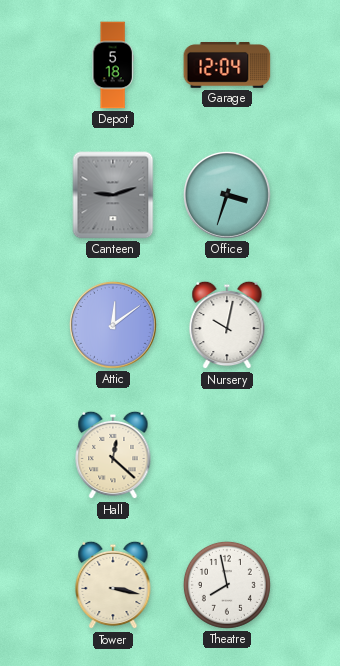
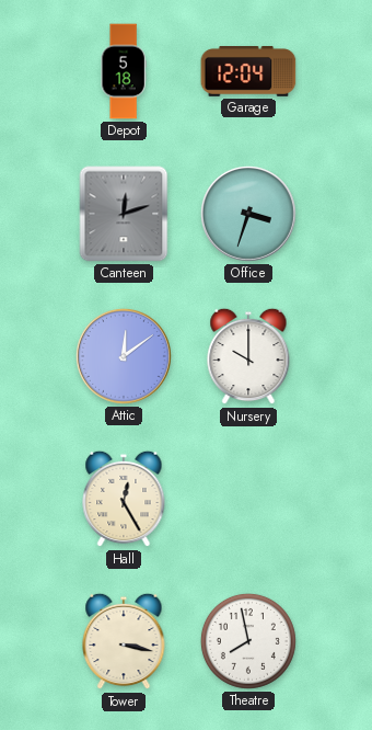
Canteen: 9:12 -> 12:12 (124, 214)
Nursery: 10:02 -> 10:00 (248, 356)
Hall: 12:22 -> 12:25 (124, 499)
